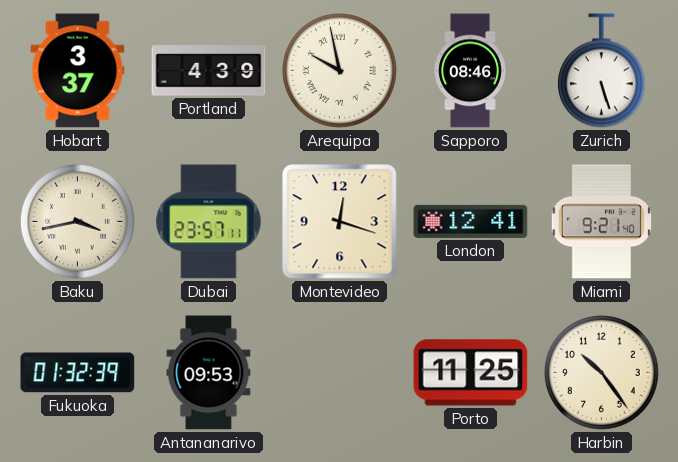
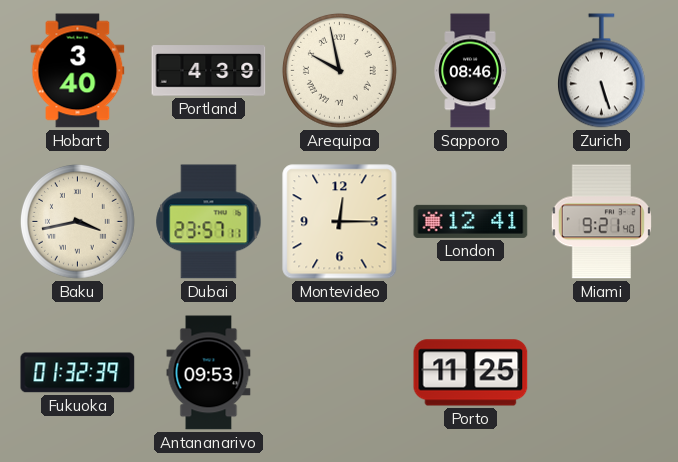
Hobart: 3:37 -> 3:40 (78, 71)
Montevideo: 12:18 -> 12:15 (340, 222)
Harbin: 10:24 -> none (601, 372)
